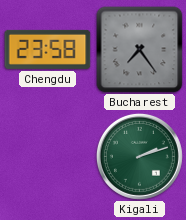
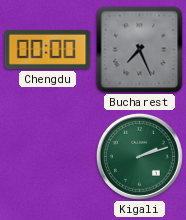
Chengdu: 23:58 -> 00:00 (48, 49)
Bucharest: 7:24 -> 7:26 (140, 50)
